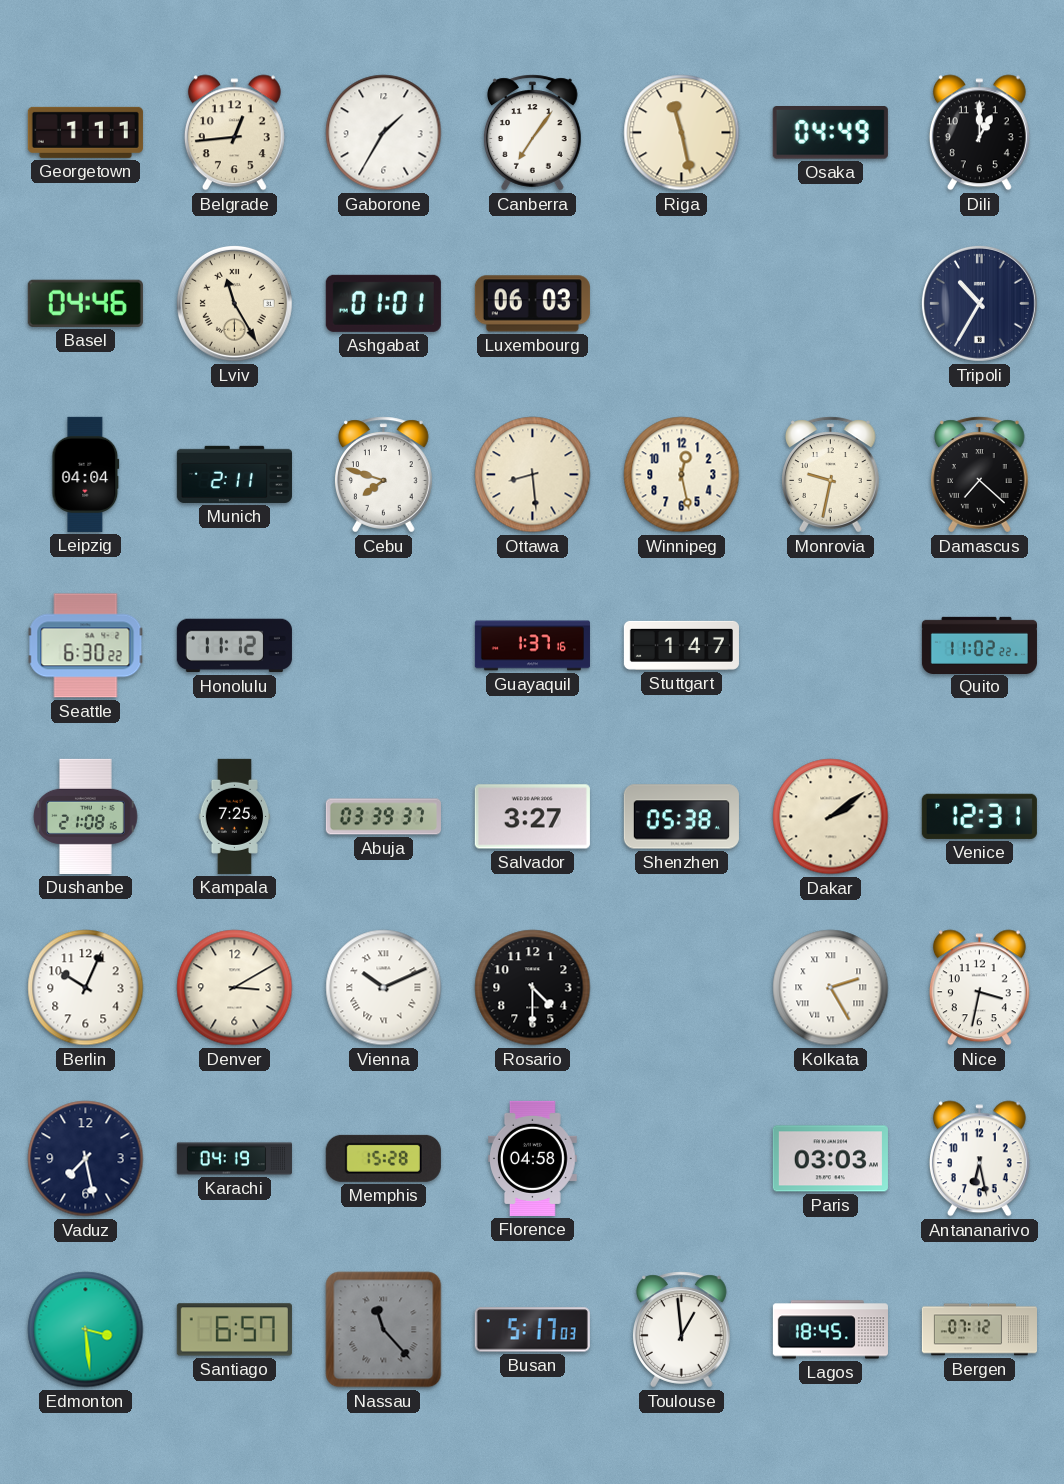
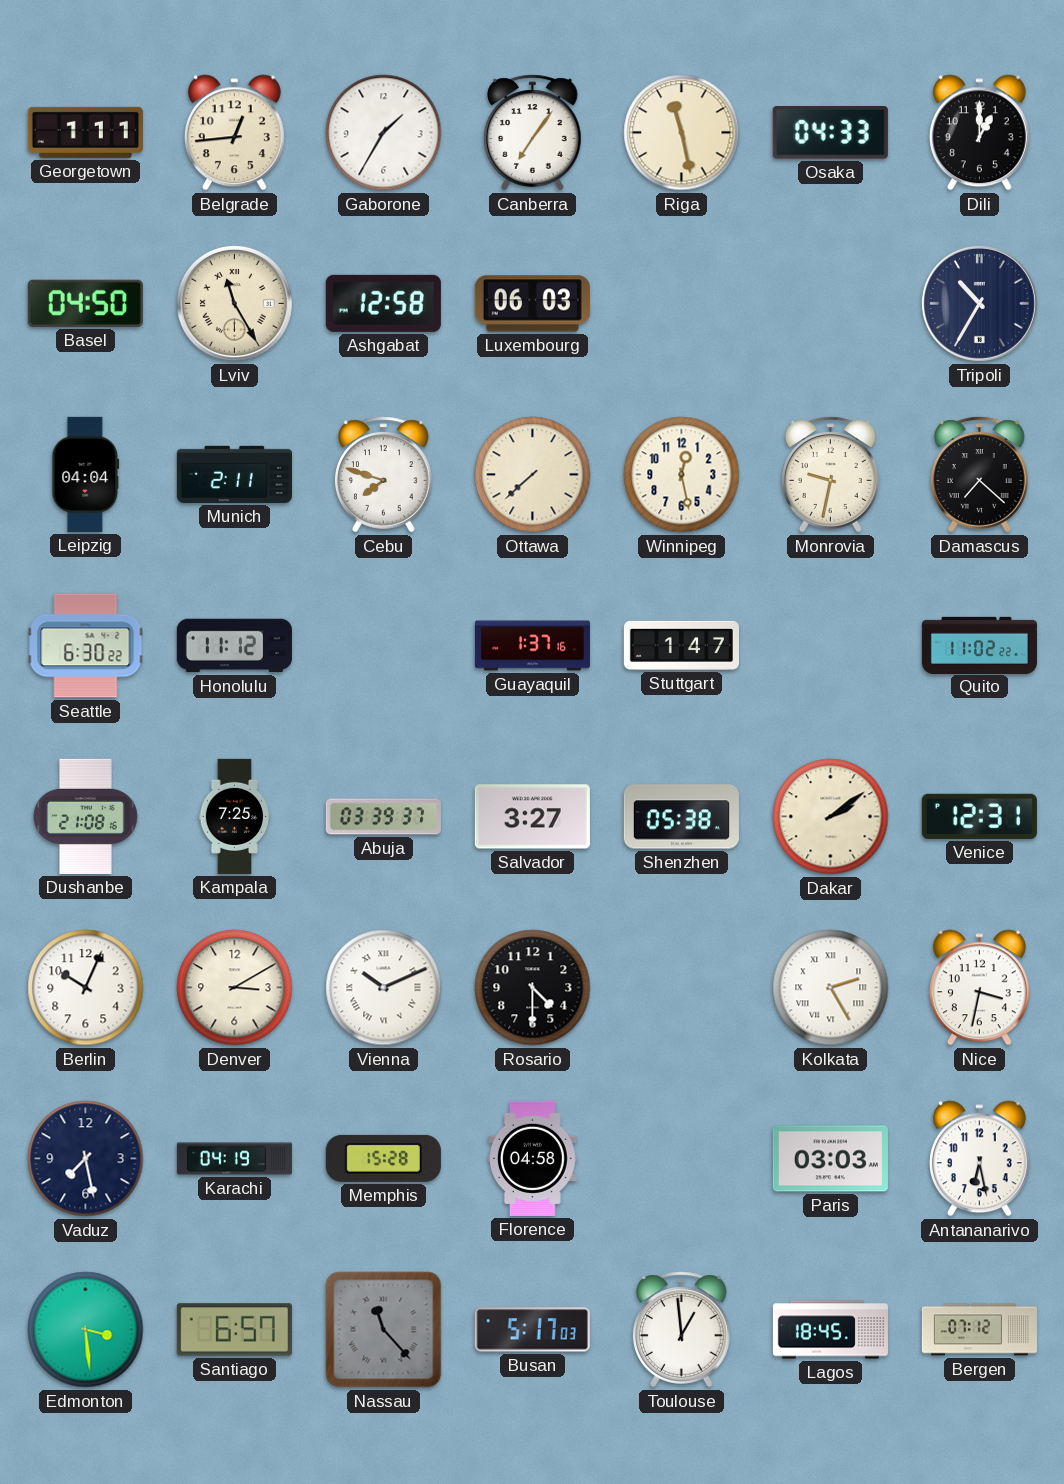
Osaka: 04:49 -> 04:33 (830, 133)
Basel: 04:46 -> 04:50 (85, 303)
Ashgabat: 01:01 -> 12:58 (383, 303)
Ottawa: 8:29 -> 7:38 (533, 475)
